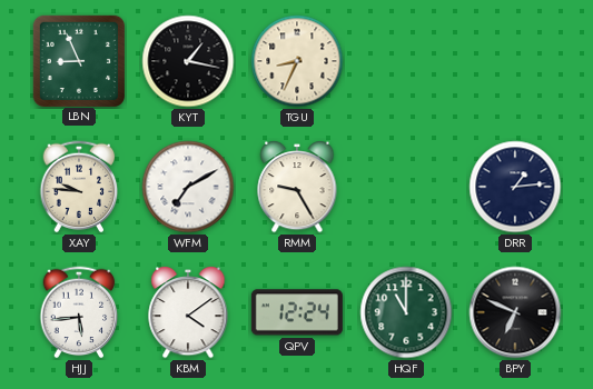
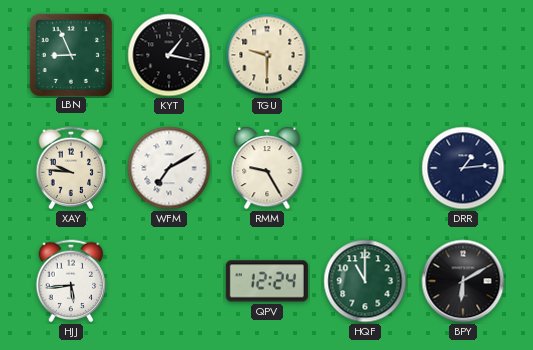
TGU: 8:34 -> 9:30 (267, 55)
KBM: 4:09 -> none (188, 312)
BPY: 6:49 -> 6:10 (463, 281)
